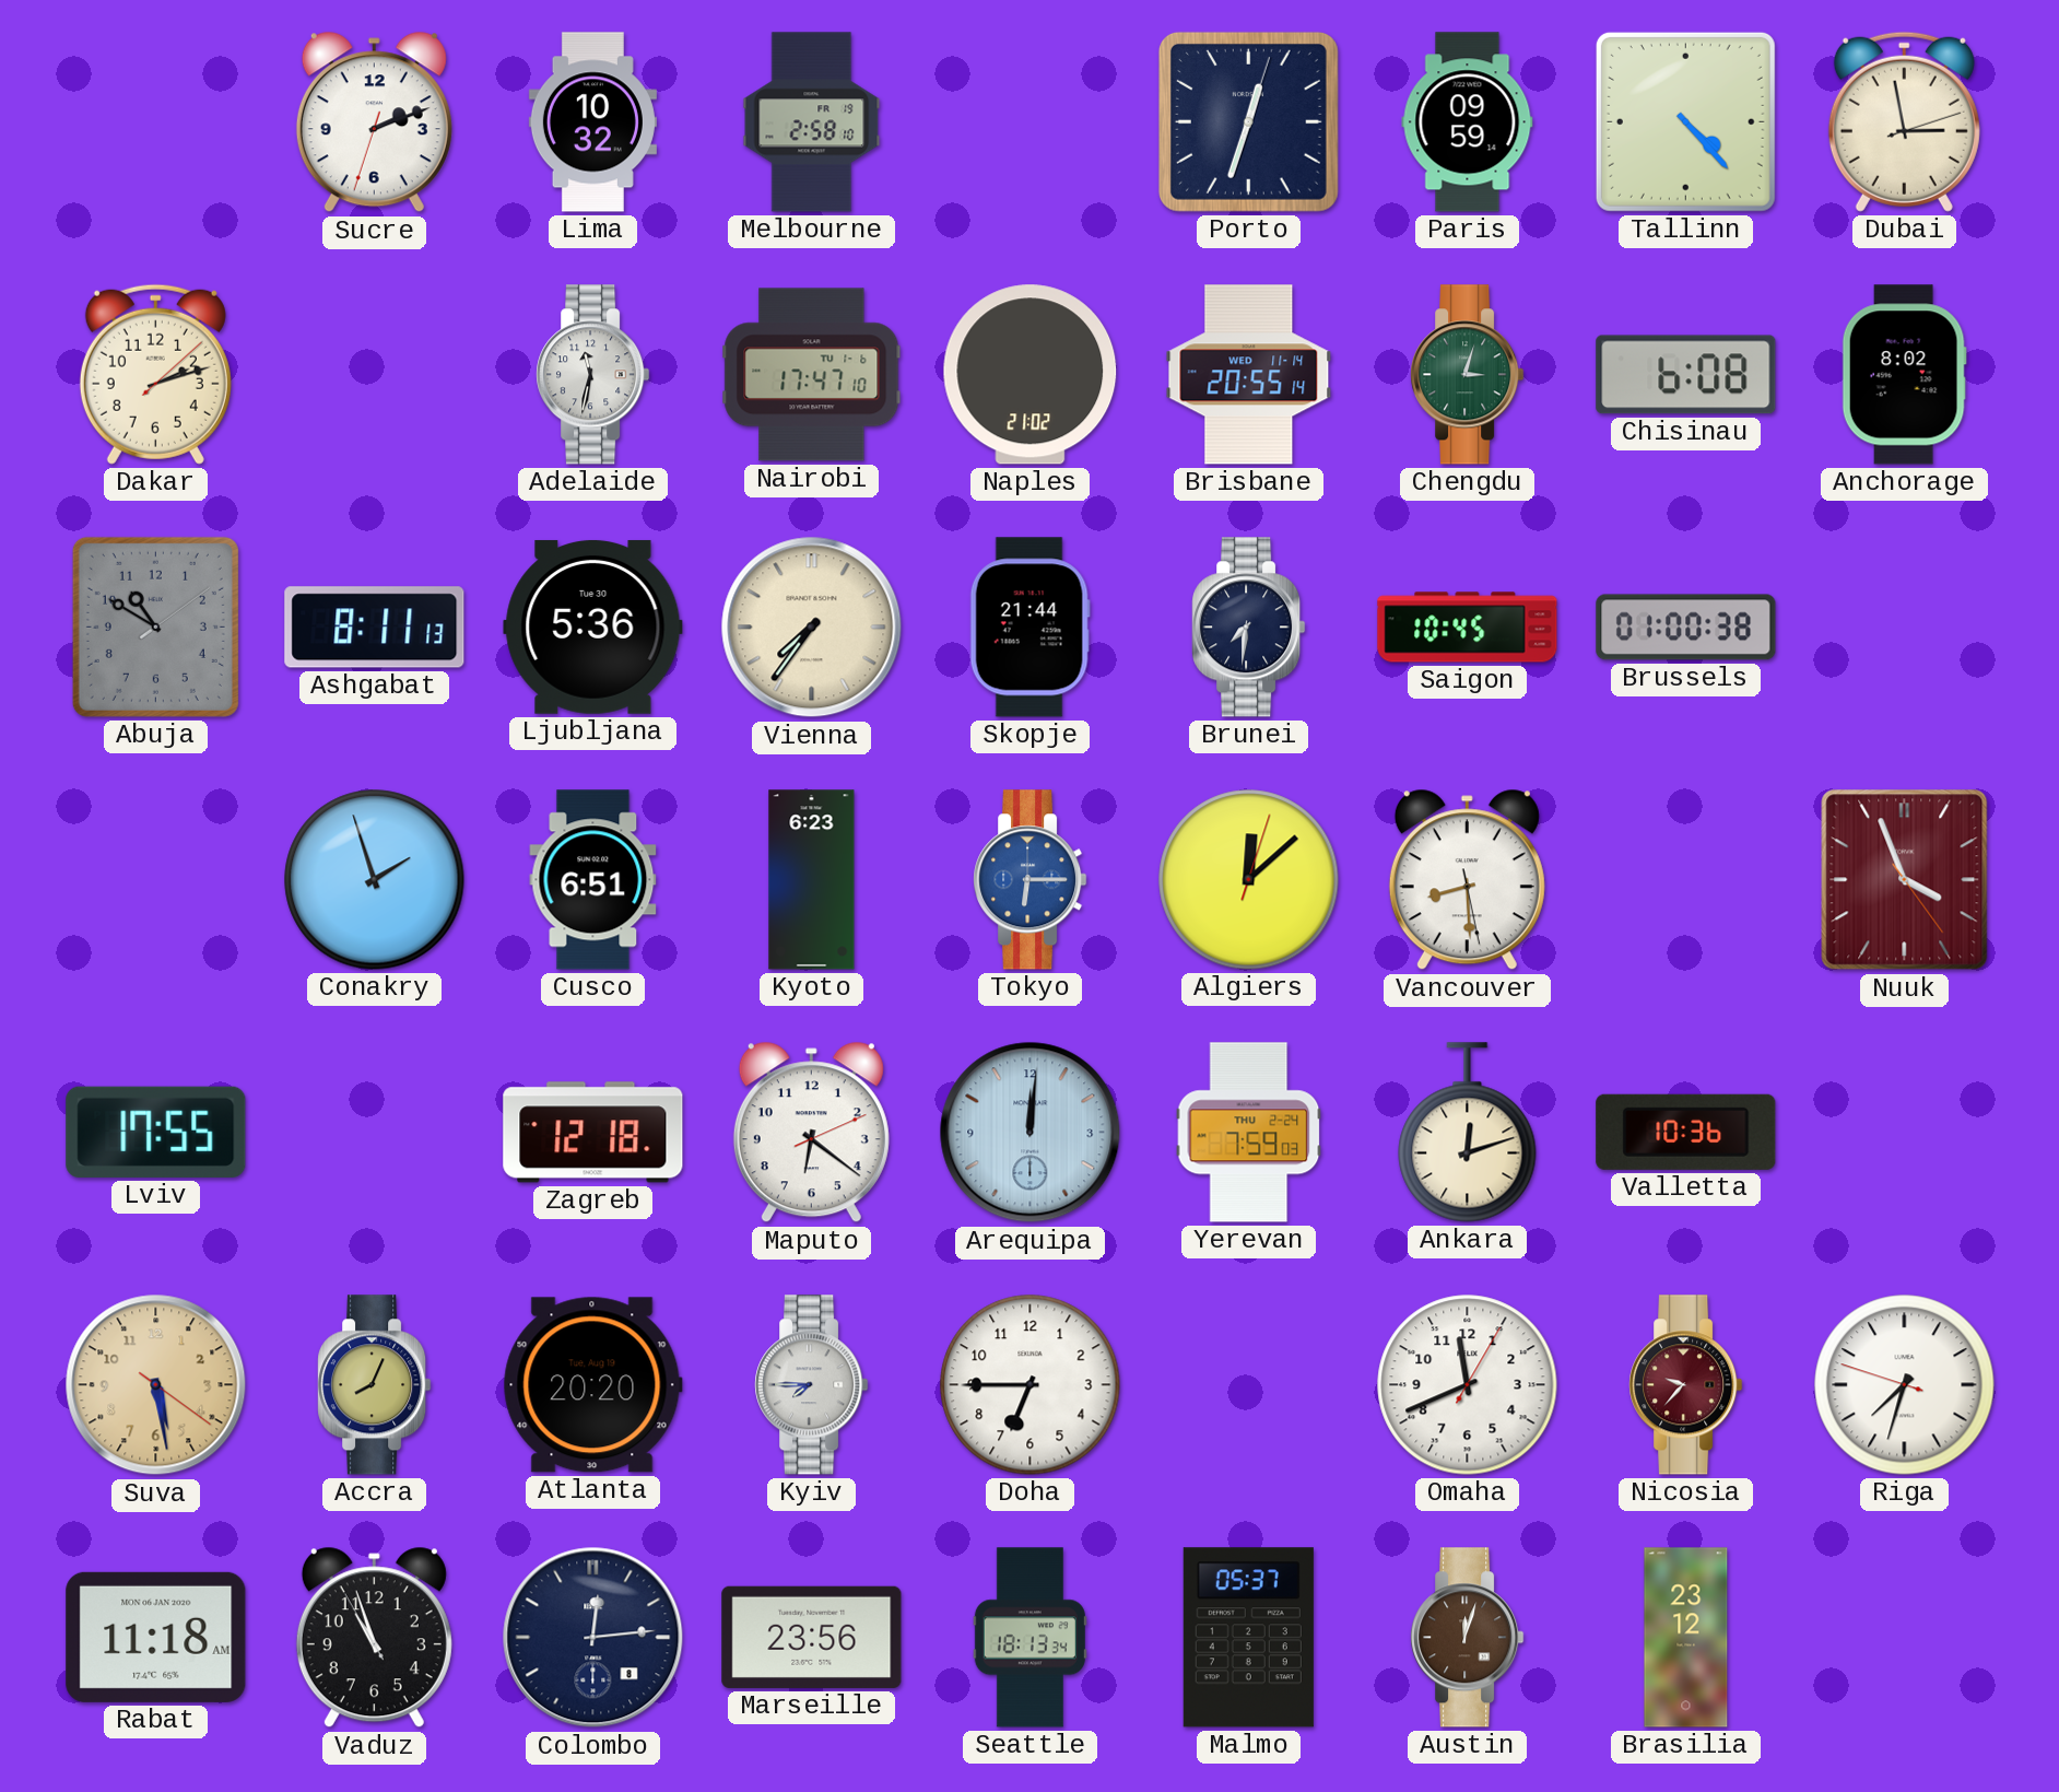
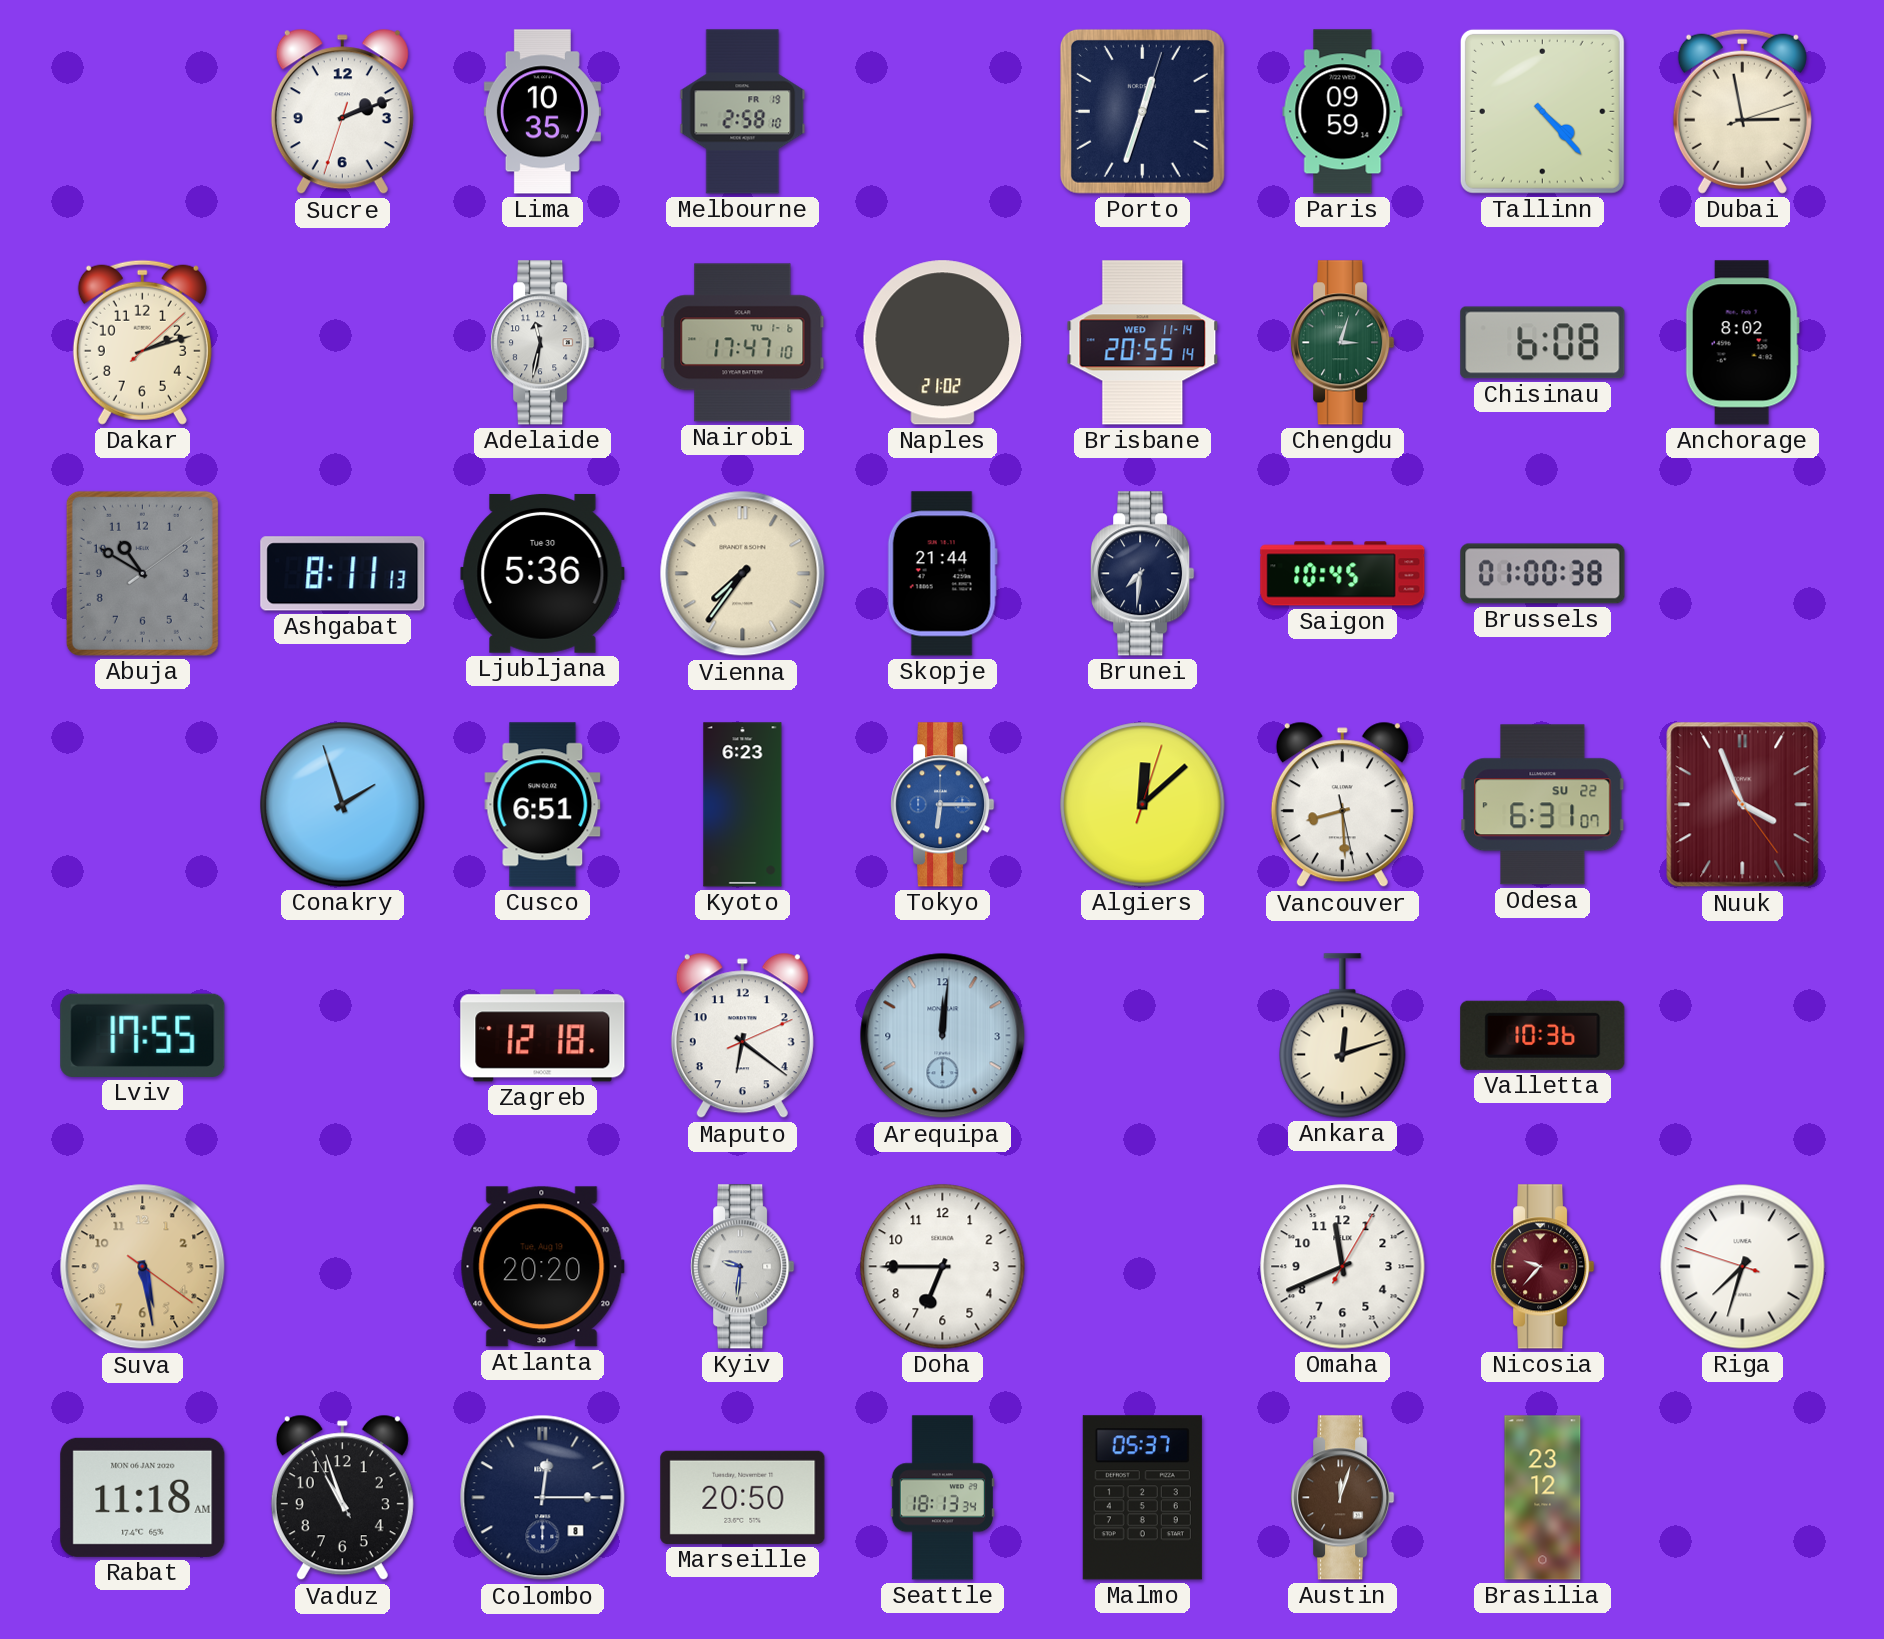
Lima: 10:32 -> 10:35 (542, 112)
Odesa: none -> 6:31 (1543, 805)
Yerevan: 7:59 -> none (1249, 1133)
Accra: 8:04 -> none (375, 1385)
Kyiv: 7:45 -> 9:31 (743, 1267)
Colombo: 12:14 -> 12:15 (543, 1498)
Marseille: 23:56 -> 20:50 (743, 1497)
